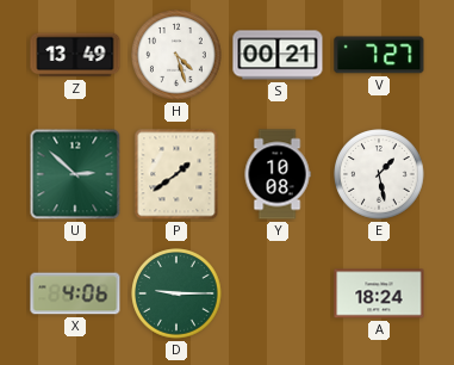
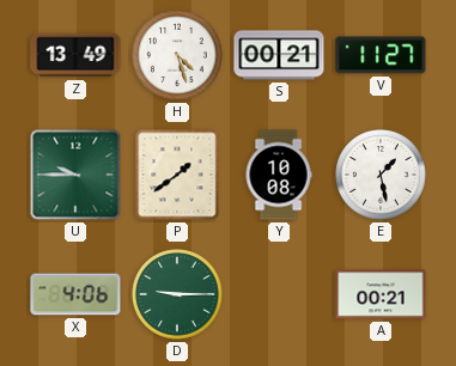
V: 7:27 -> 11:27 (381, 55)
U: 2:52 -> 9:45 (75, 175)
A: 18:24 -> 00:21 (381, 294)
